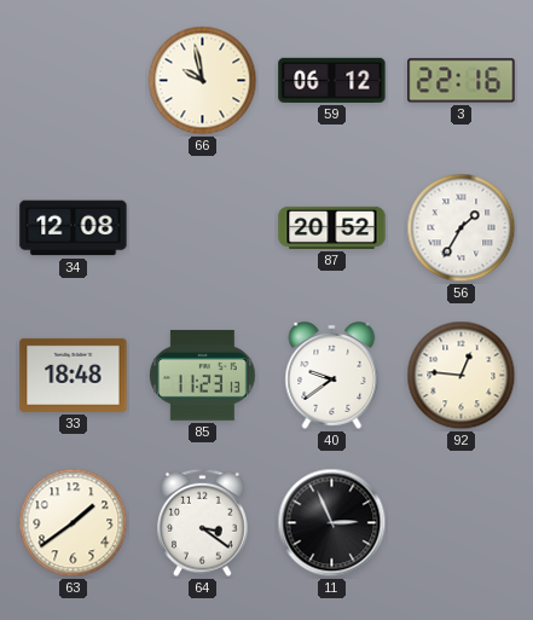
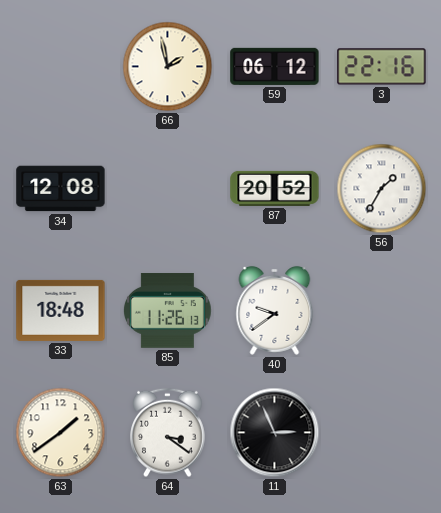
66: 9:58 -> 1:58 (168, 67)
85: 11:23 -> 11:26 (167, 311)
92: 12:46 -> none (462, 376)
